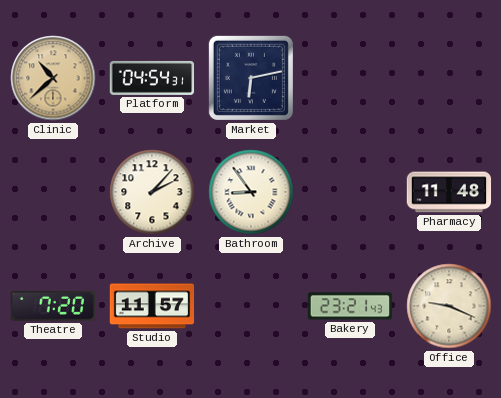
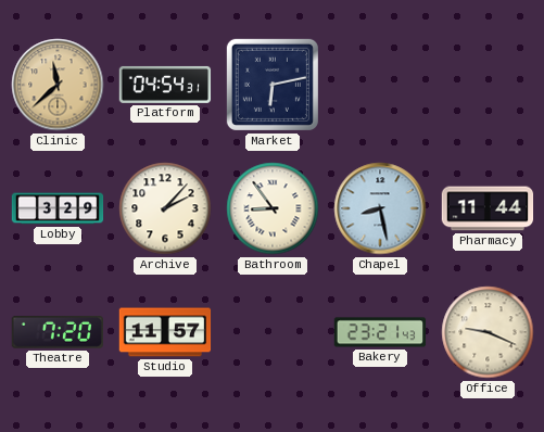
Clinic: 10:38 -> 11:38 (58, 85)
Lobby: none -> 3:29 (58, 208)
Chapel: none -> 8:28 (380, 208)
Pharmacy: 11:48 -> 11:44 (488, 208)
